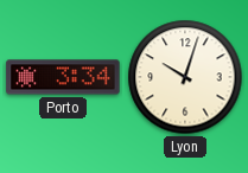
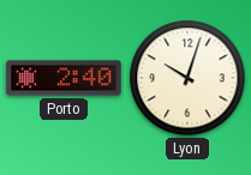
Porto: 3:34 -> 2:40 (64, 78)
